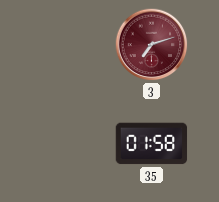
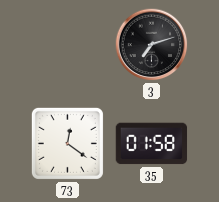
3 dial: burgundy -> black (152, 45)
73: none -> 12:21 (67, 143)
